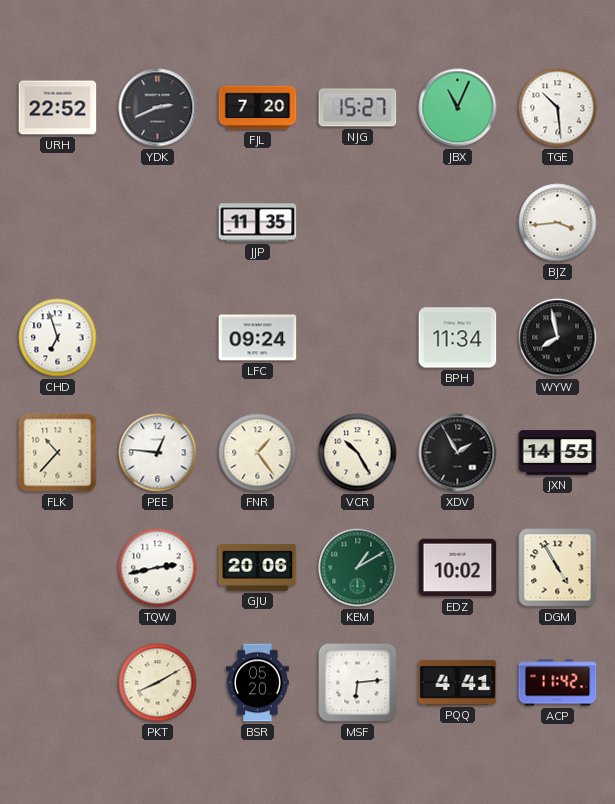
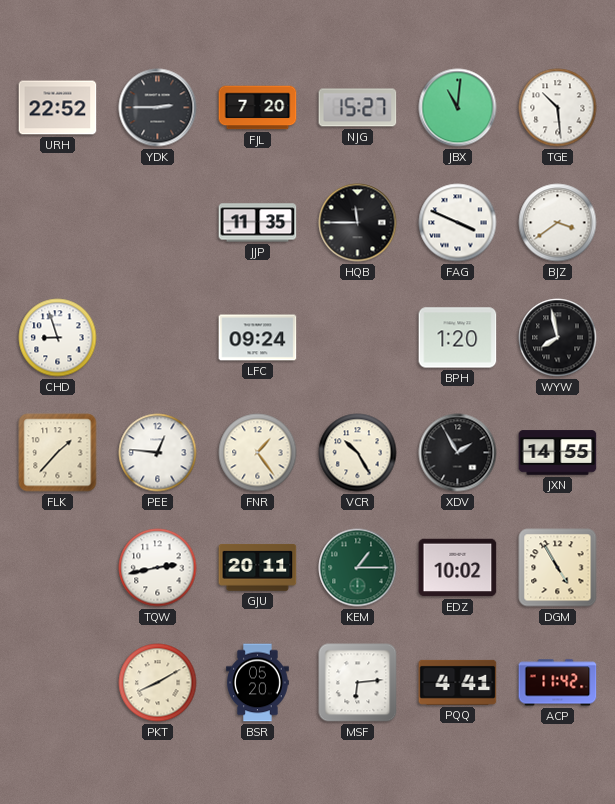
YDK: 2:41 -> 2:45 (158, 108)
JBX: 11:04 -> 11:01 (458, 108)
HQB: none -> 11:45 (358, 223)
FAG: none -> 3:49 (458, 223)
BJZ: 3:44 -> 3:39 (558, 223)
CHD: 6:57 -> 8:57 (58, 338)
BPH: 11:34 -> 1:20 (458, 338)
FLK: 10:37 -> 1:37 (58, 453)
GJU: 20:06 -> 20:11 (258, 567)
KEM: 1:10 -> 1:15 (358, 568)
